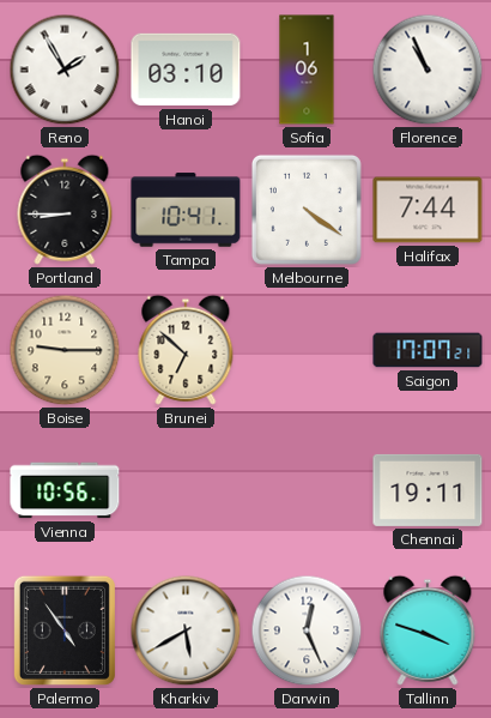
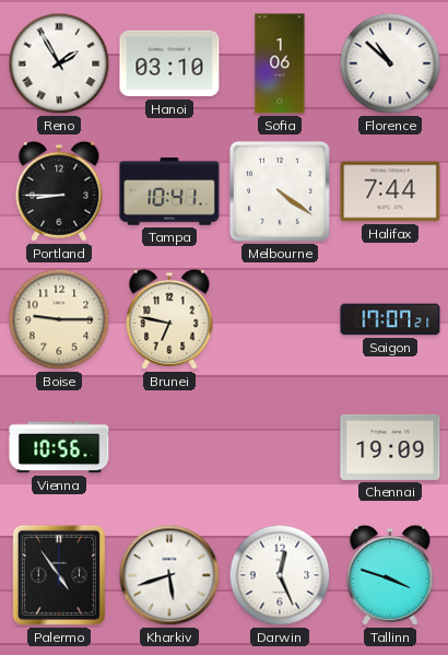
Florence: 10:56 -> 10:52 (390, 63)
Brunei: 6:52 -> 6:47 (169, 319)
Chennai: 19:11 -> 19:09 (390, 447)
Kharkiv: 5:40 -> 5:42 (169, 575)
